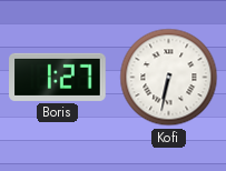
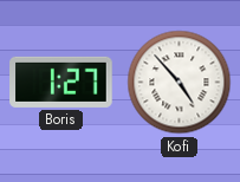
Kofi: 6:32 -> 4:53 (180, 83)
